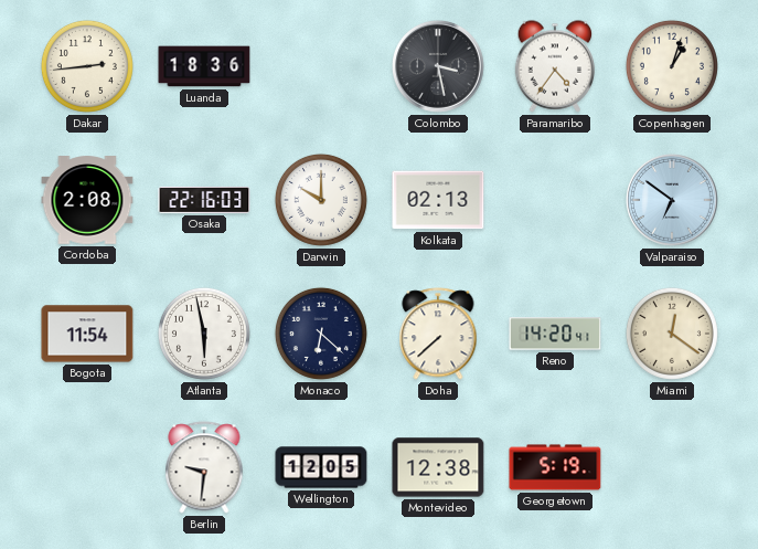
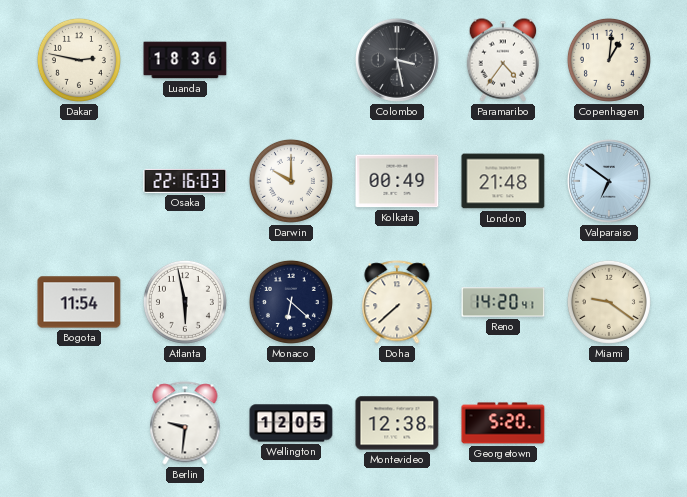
Dakar: 2:44 -> 2:47 (79, 60)
Copenhagen: 1:03 -> 1:01 (609, 60)
Cordoba: 2:08 -> none (87, 200)
Kolkata: 02:13 -> 00:49 (397, 181)
London: none -> 21:48 (503, 181)
Miami: 12:21 -> 9:21 (609, 302)
Georgetown: 5:19 -> 5:20 (503, 423)
